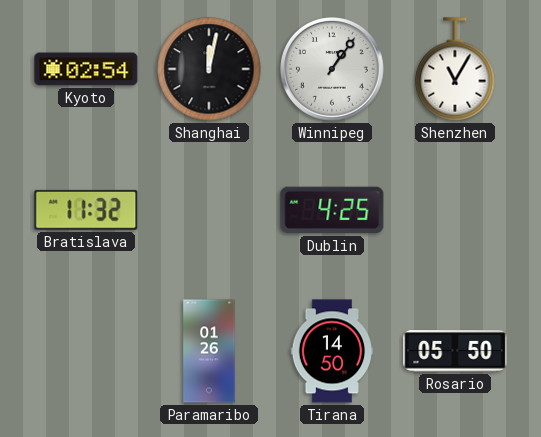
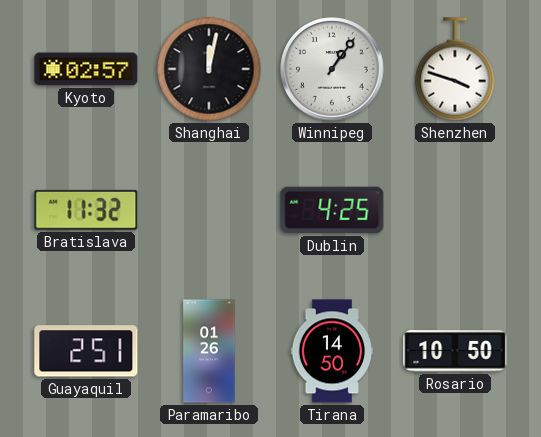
Kyoto: 02:54 -> 02:57 (86, 69)
Shenzhen: 11:05 -> 3:48 (455, 69)
Guayaquil: none -> 2:51 (86, 351)
Rosario: 05:50 -> 10:50 (455, 351)
